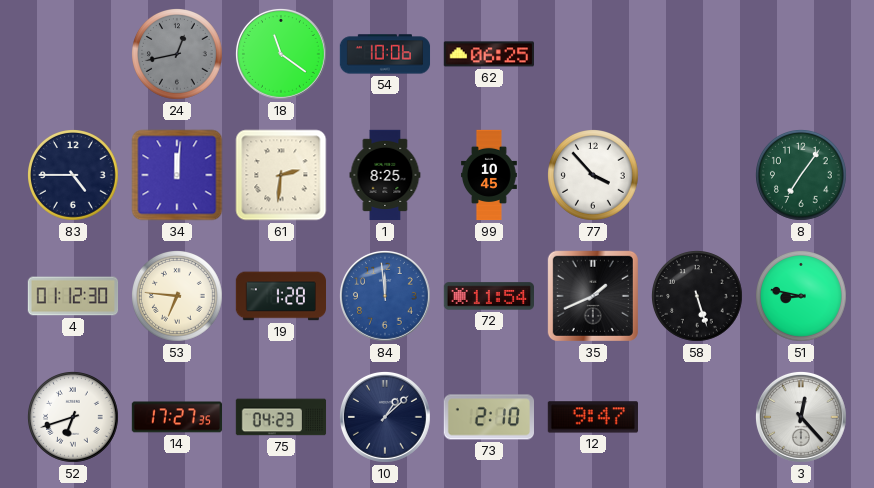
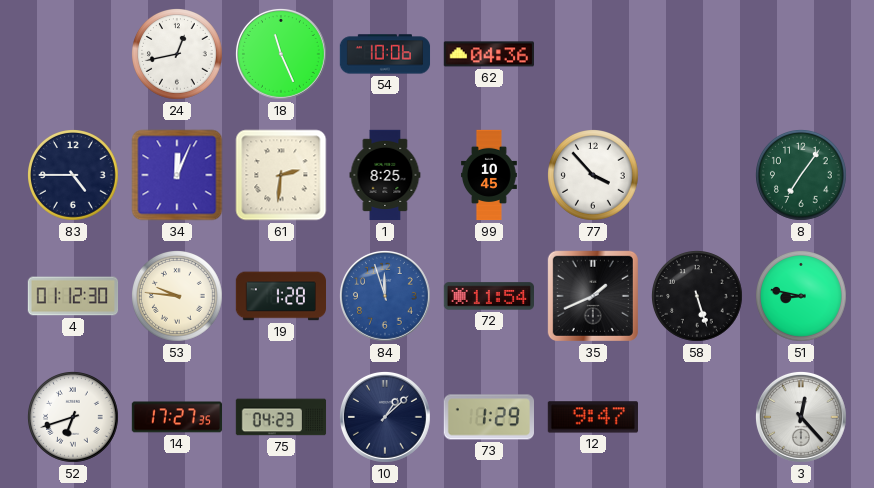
24 dial: grey -> white (178, 55)
18: 11:21 -> 11:26 (281, 54)
62: 06:25 -> 04:36 (488, 54)
34: 12:01 -> 12:04 (177, 175)
53: 6:46 -> 9:46 (178, 297)
84: 11:59 -> 11:57 (385, 296)
73: 2:10 -> 1:29 (488, 417)
